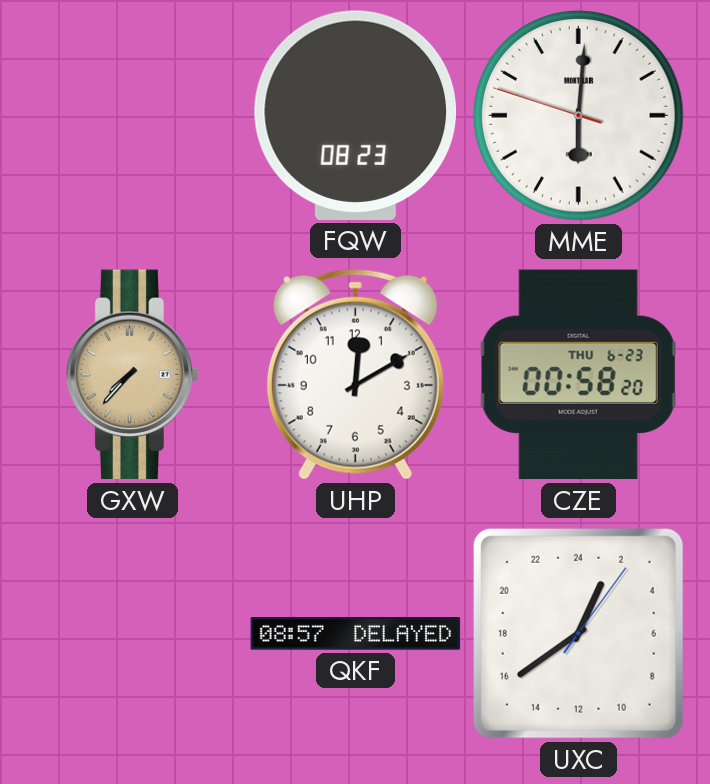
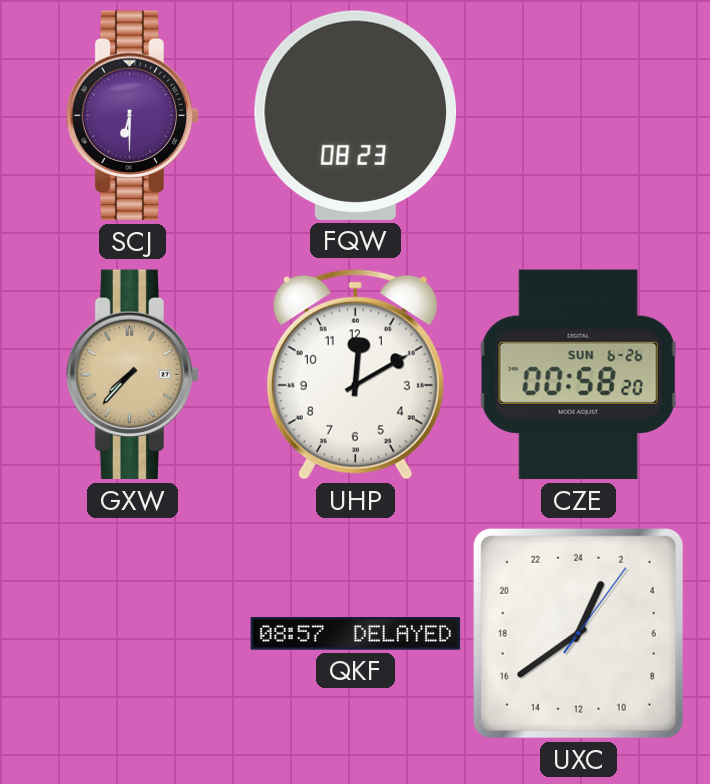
SCJ: none -> 6:30 (133, 116)
MME: 6:00 -> none (579, 116)
CZE date: THU 6-23 -> SUN 6-26 (578, 375)
